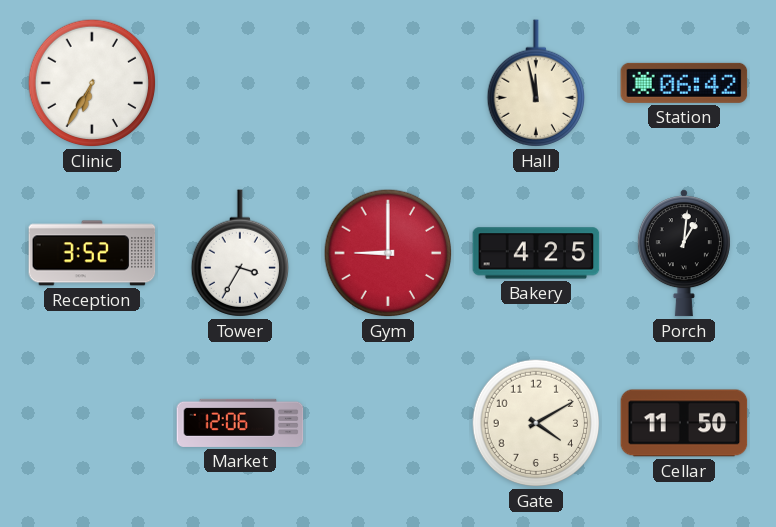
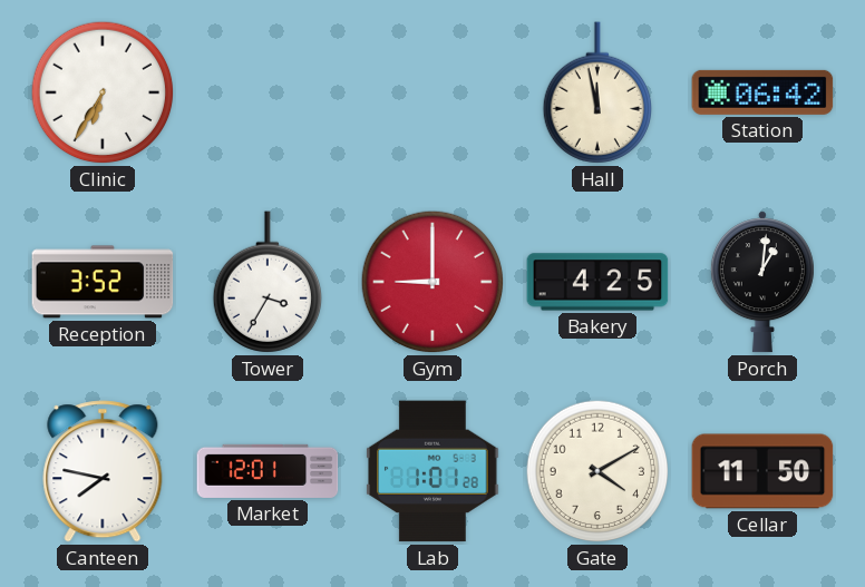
Canteen: none -> 7:47 (103, 471)
Market: 12:06 -> 12:01 (268, 471)
Lab: none -> 1:01 (432, 471)
